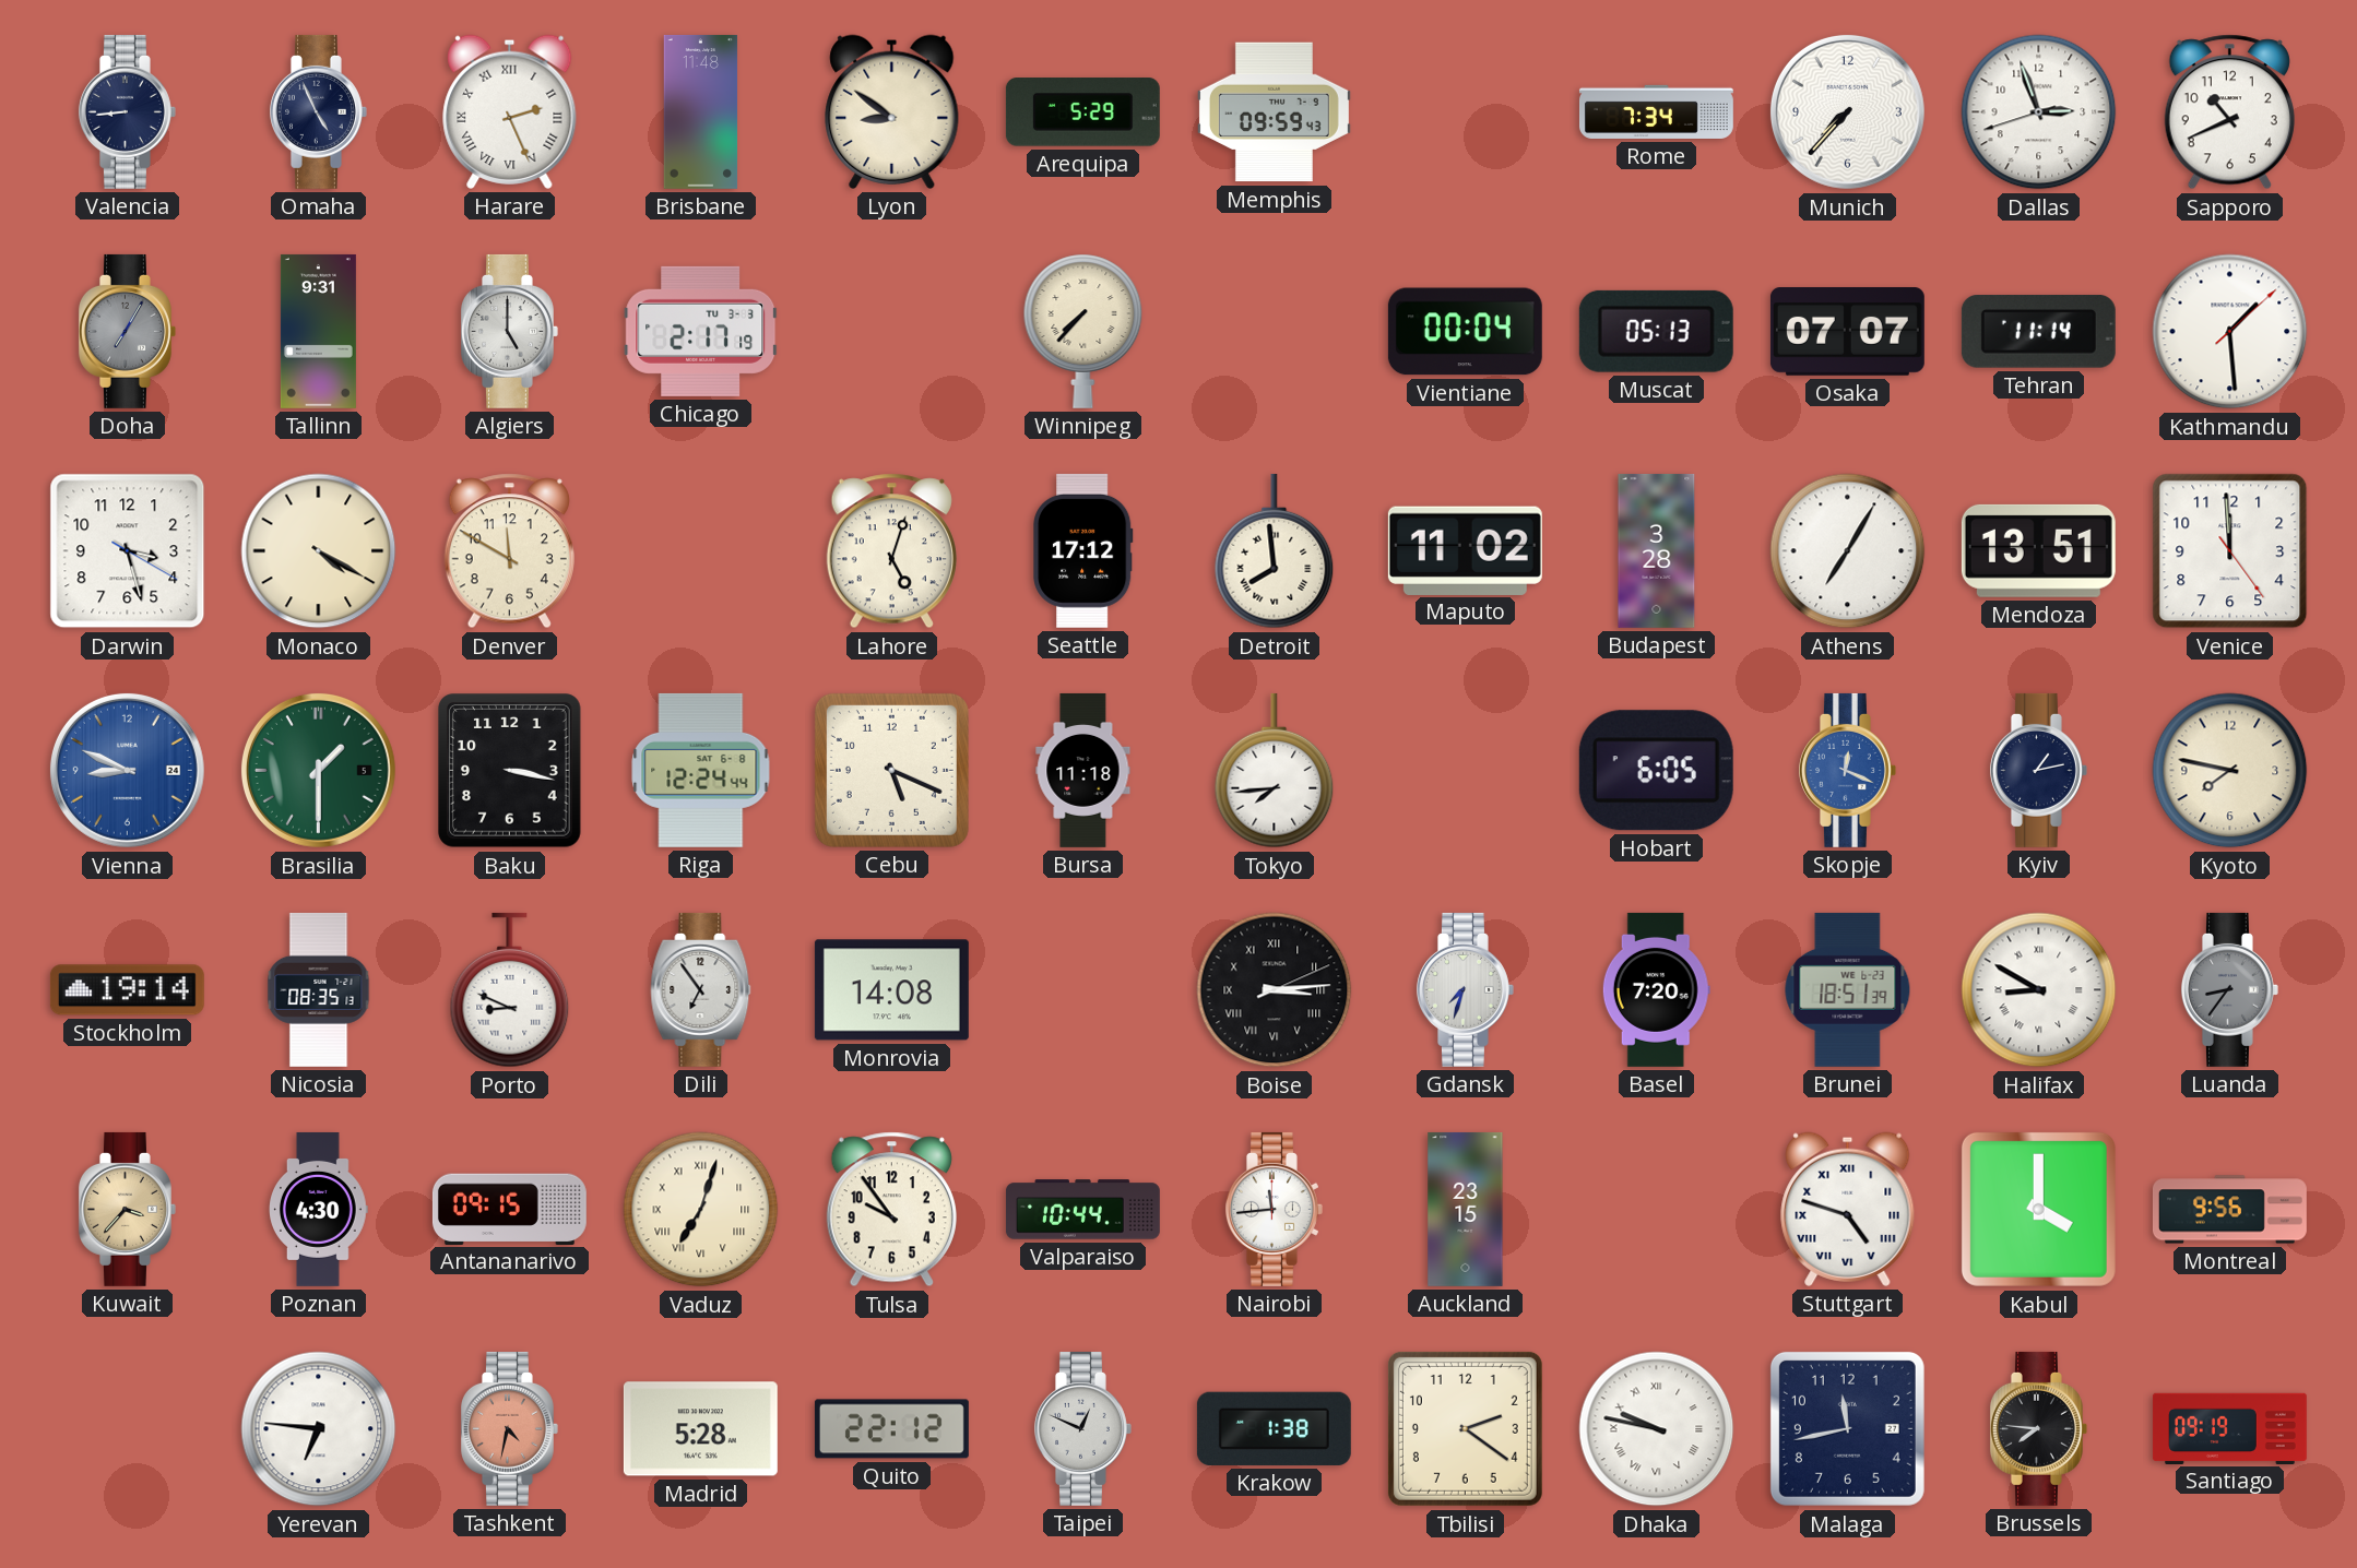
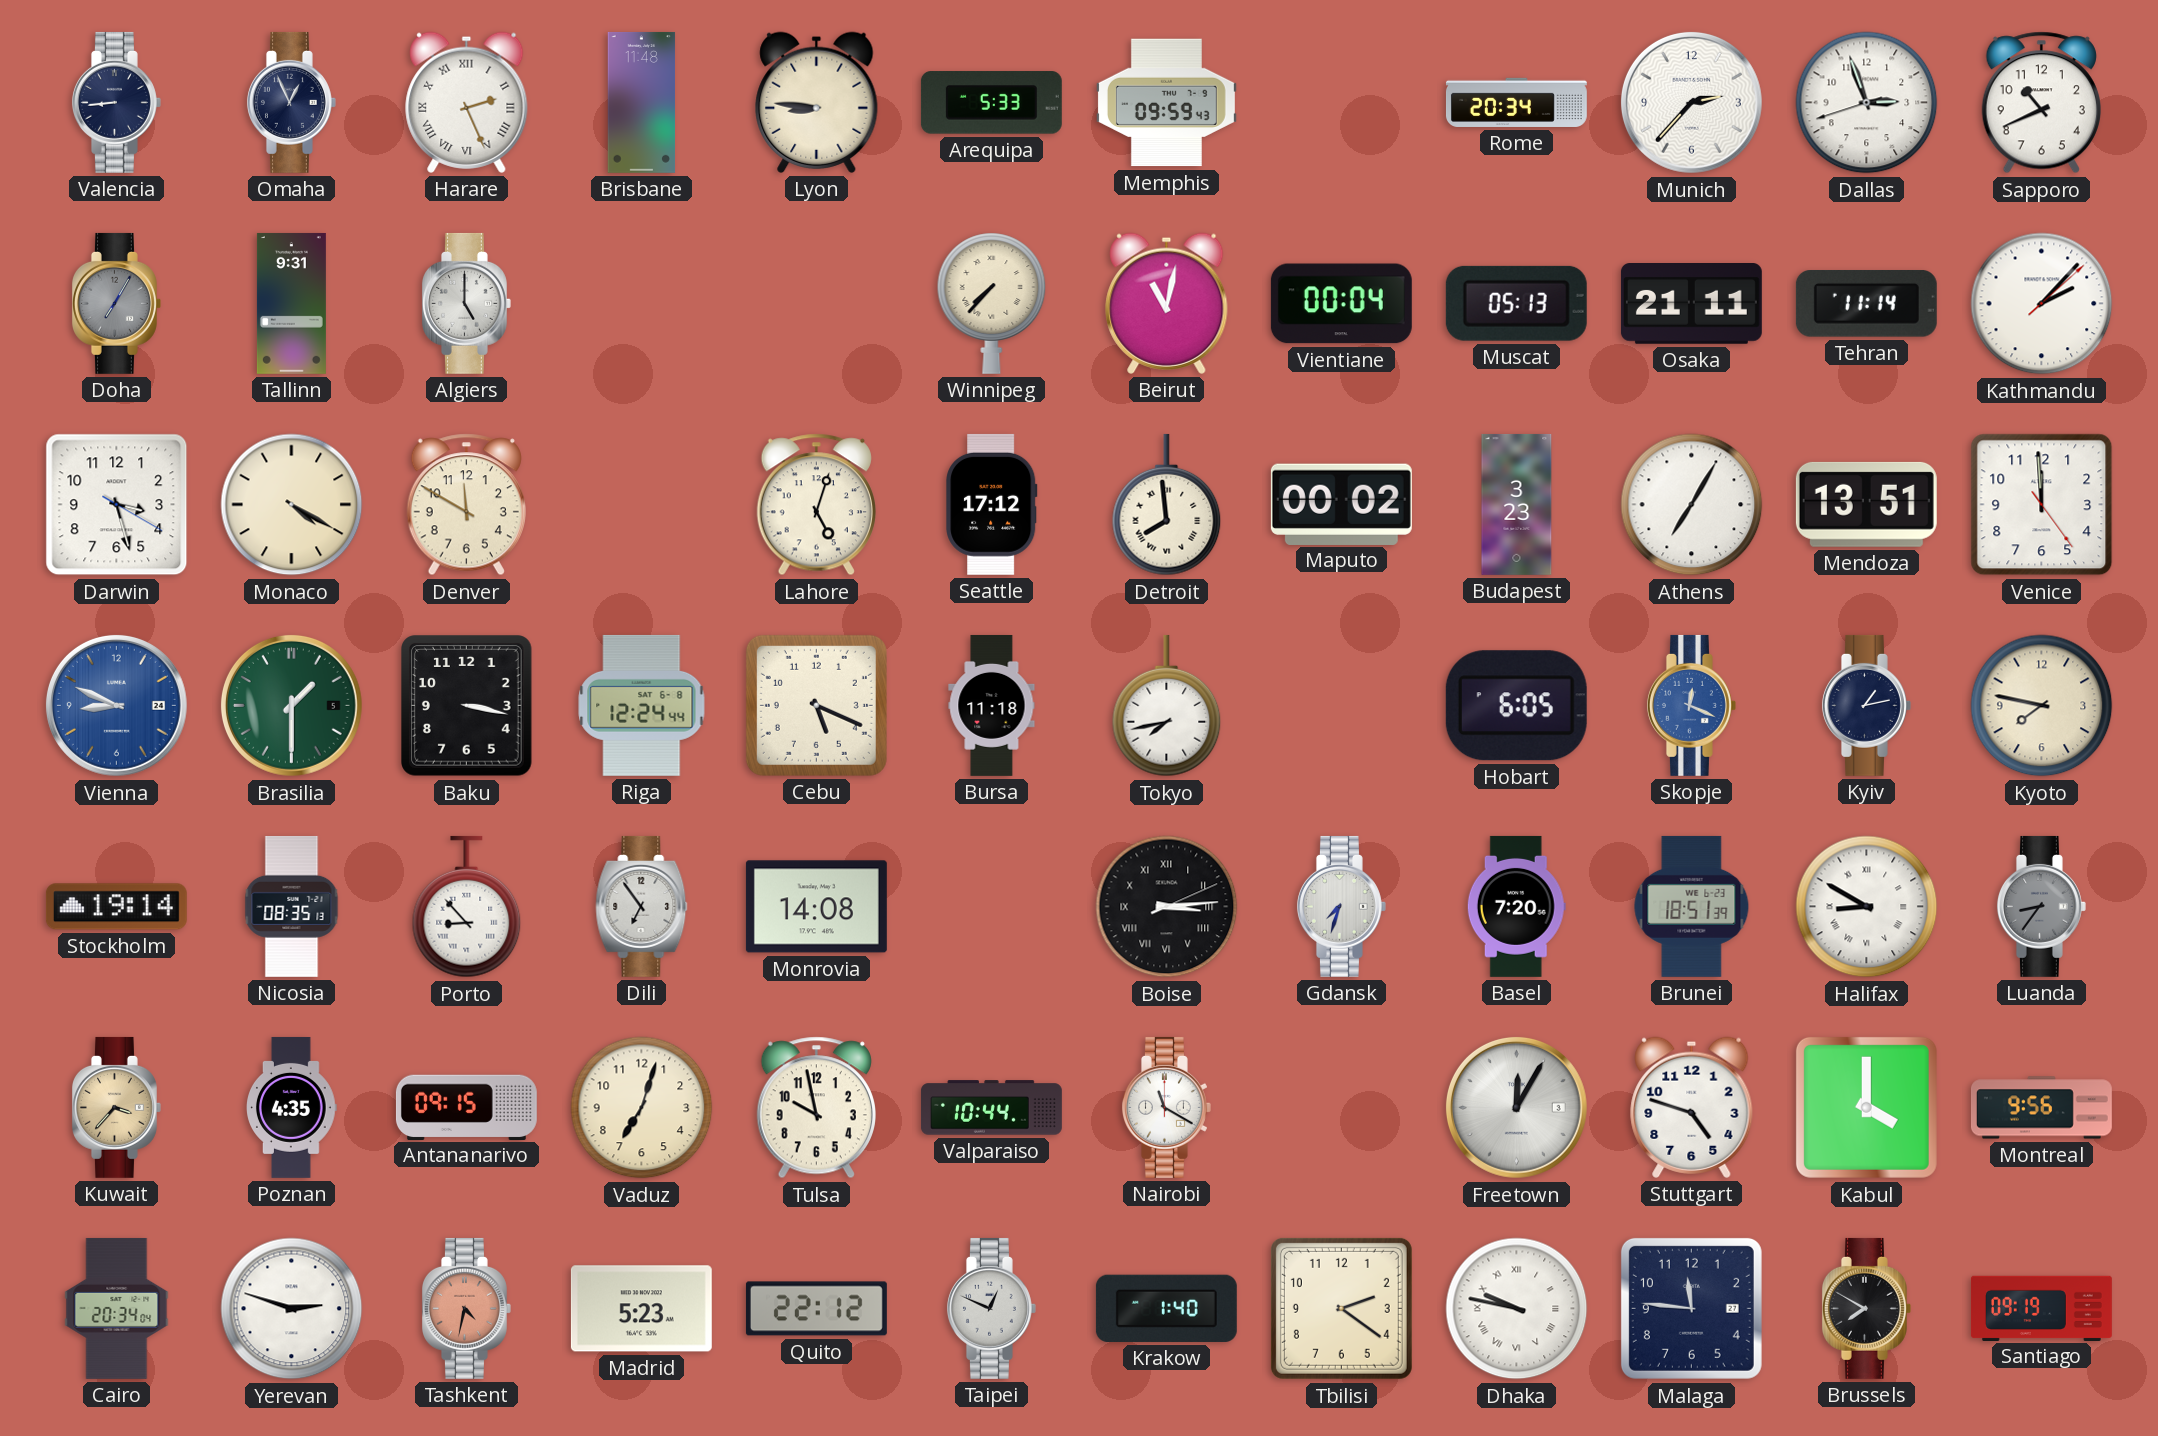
Omaha: 4:56 -> 12:56 (291, 102)
Lyon: 8:51 -> 8:46 (817, 102)
Arequipa: 5:29 -> 5:33 (991, 103)
Rome: 7:34 -> 20:34 (1516, 102)
Munich: 7:37 -> 2:37 (1691, 102)
Chicago: 2:17 -> none (701, 331)
Beirut: none -> 11:02 (1167, 303)
Osaka: 07:07 -> 21:11 (1691, 304)
Kathmandu: 1:29 -> 2:07 (2042, 304)
Maputo: 11:02 -> 00:02 (1341, 504)
Budapest: 3:28 -> 3:23 (1517, 504)
Tokyo: 7:44 -> 7:43 (1167, 706)
Porto: 8:49 -> 8:53 (467, 907)
Poznan: 4:30 -> 4:35 (292, 1107)
Vaduz numerals: Roman -> Arabic (642, 1108)
Tulsa: 9:54 -> 9:58 (816, 1108)
Nairobi: 11:44 -> 11:20 (1166, 1107)
Auckland: 23:15 -> none (1466, 1209)
Freetown: none -> 12:05 (1516, 1107)
Stuttgart numerals: Roman -> Arabic (1692, 1107)
Cairo: none -> 20:34 (117, 1308)
Yerevan: 6:46 -> 2:48 (292, 1309)
Madrid: 5:28 -> 5:23 (641, 1309)
Krakow: 1:38 -> 1:40 (1166, 1308)
Malaga: 11:43 -> 11:46 (1691, 1308)
Brussels: 7:46 -> 7:50 (1866, 1308)
